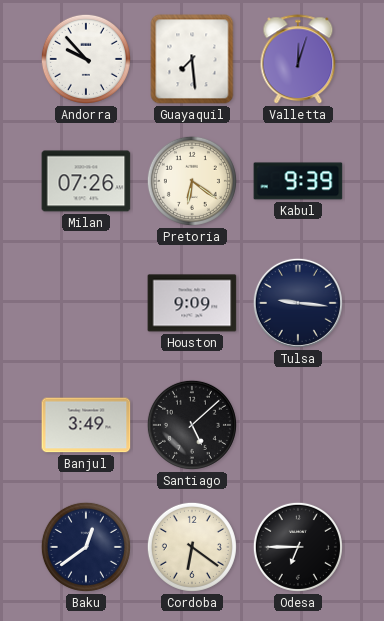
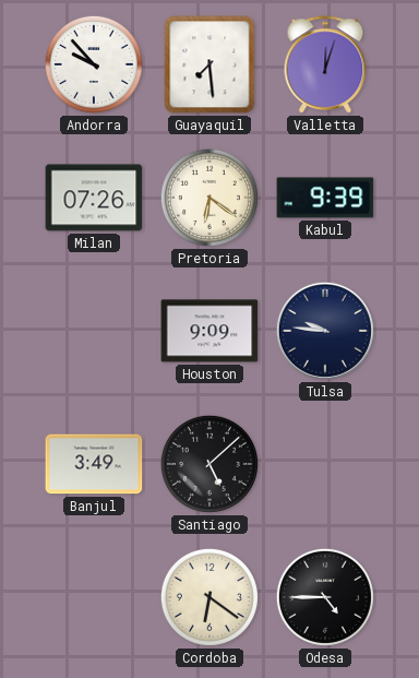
Tulsa: 9:16 -> 9:46 (325, 331)
Baku: 12:39 -> none (86, 547)
Odesa: 6:45 -> 4:45 (325, 597)
